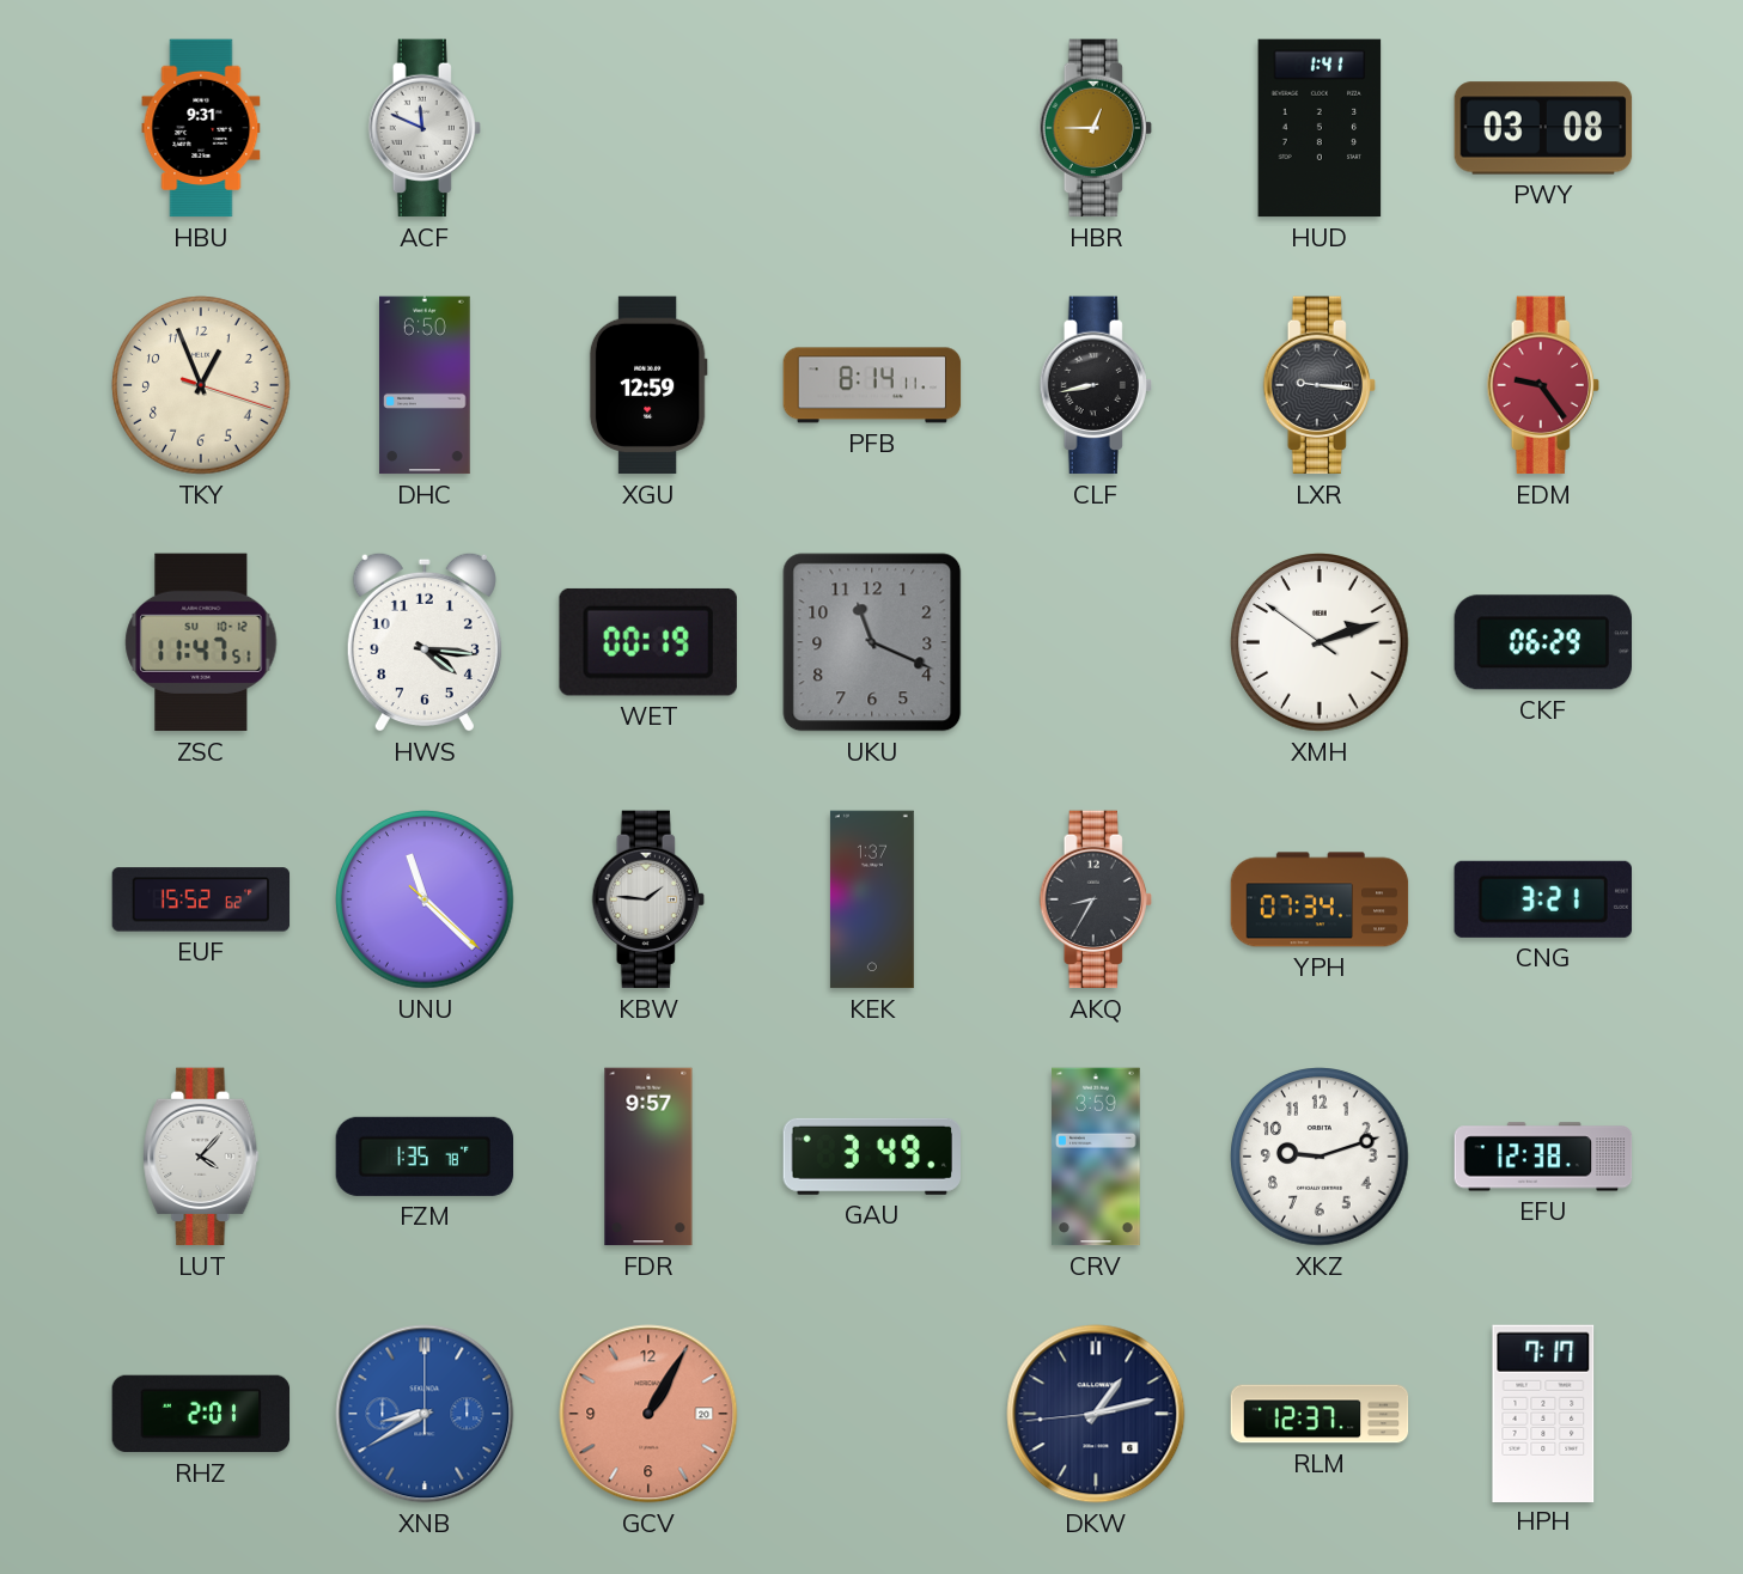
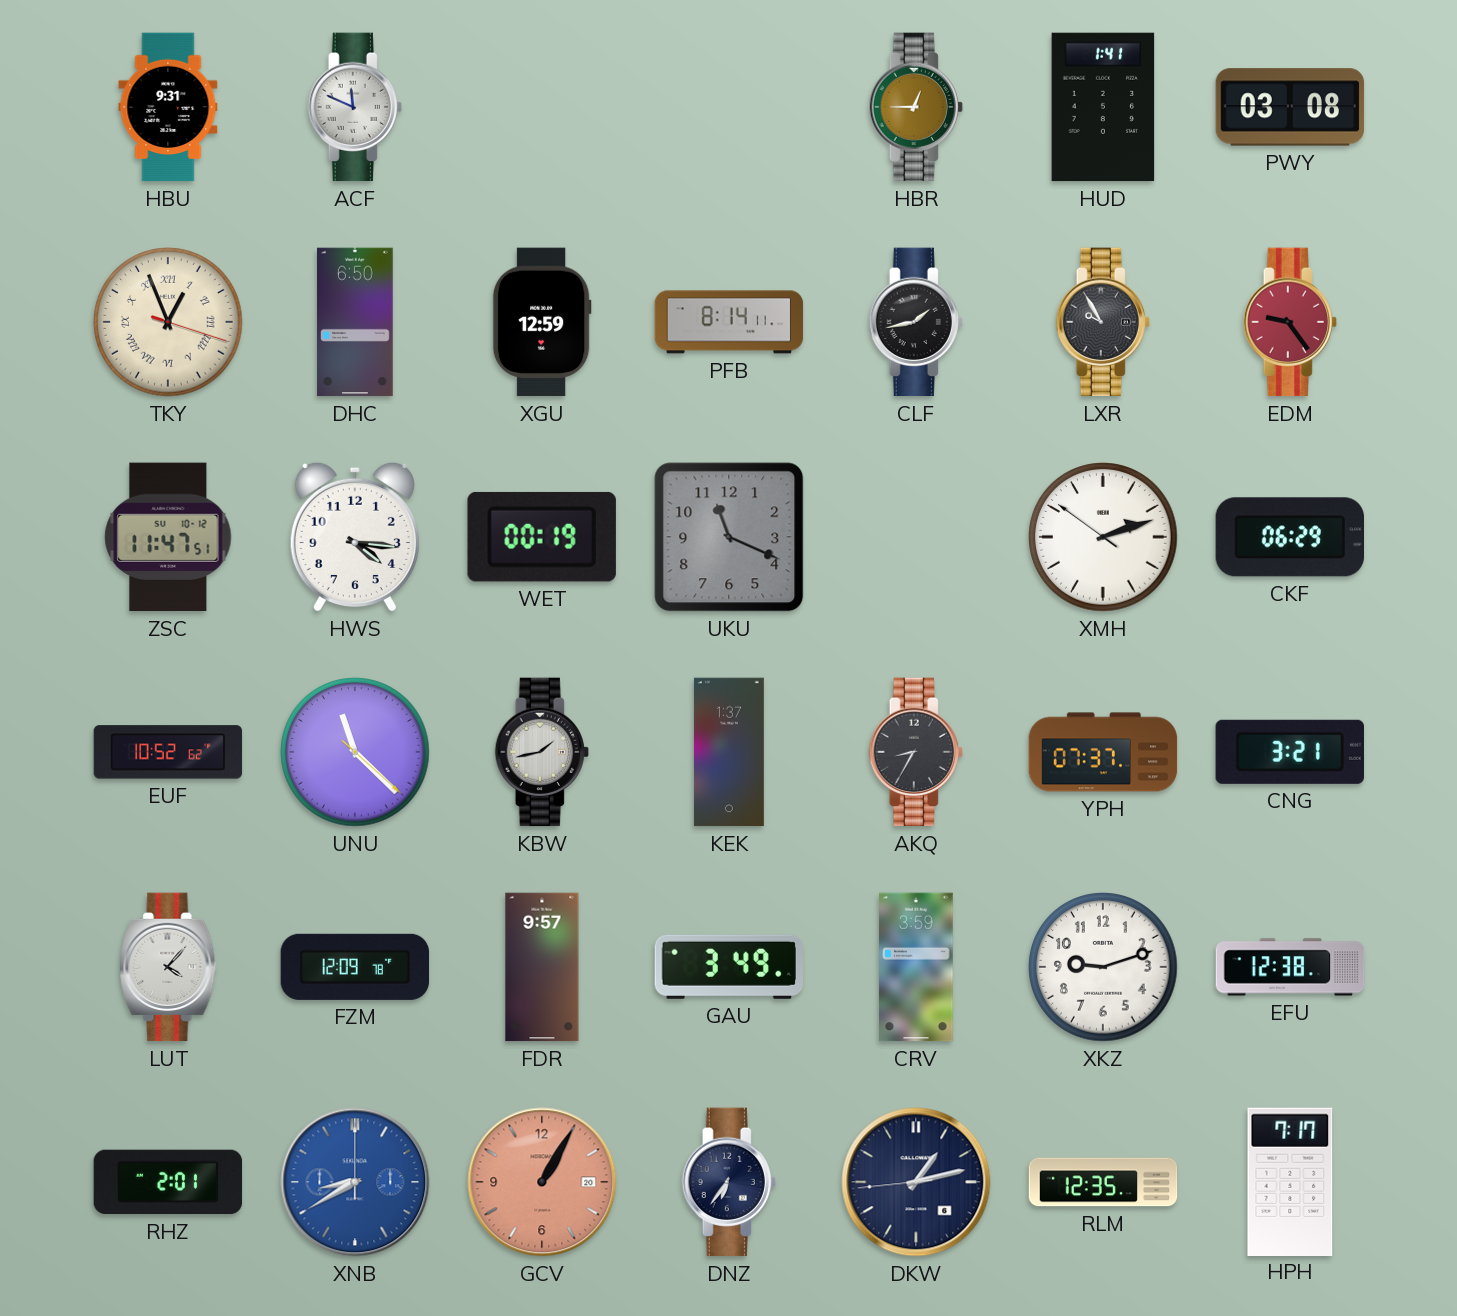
TKY numerals: Arabic -> Roman (168, 322)
CLF: 8:43 -> 1:43 (916, 322)
LXR: 9:16 -> 9:55 (1103, 322)
EUF: 15:52 -> 10:52 (168, 752)
KBW: 1:46 -> 1:43 (542, 752)
YPH: 07:34 -> 07:37 (1103, 752)
FZM: 1:35 -> 12:09 (355, 967)
DNZ: none -> 6:36 (729, 1182)
RLM: 12:37 -> 12:35 (1103, 1182)
